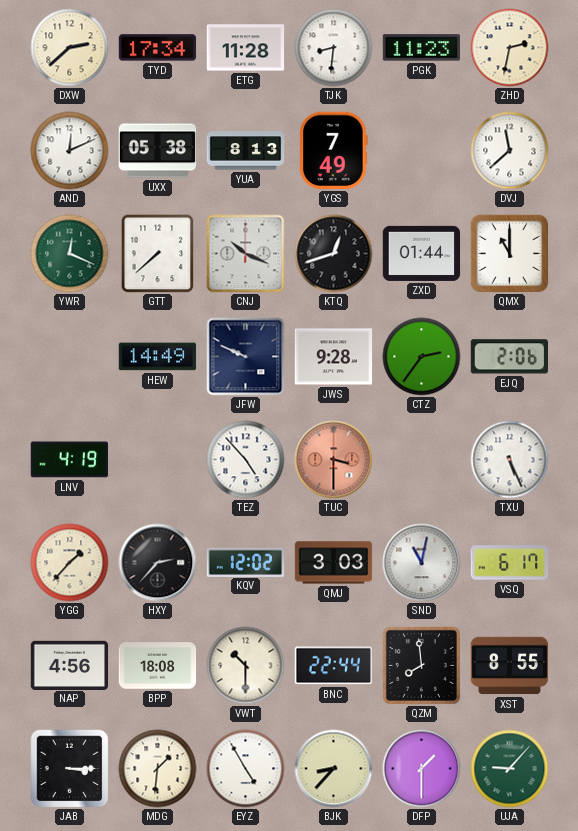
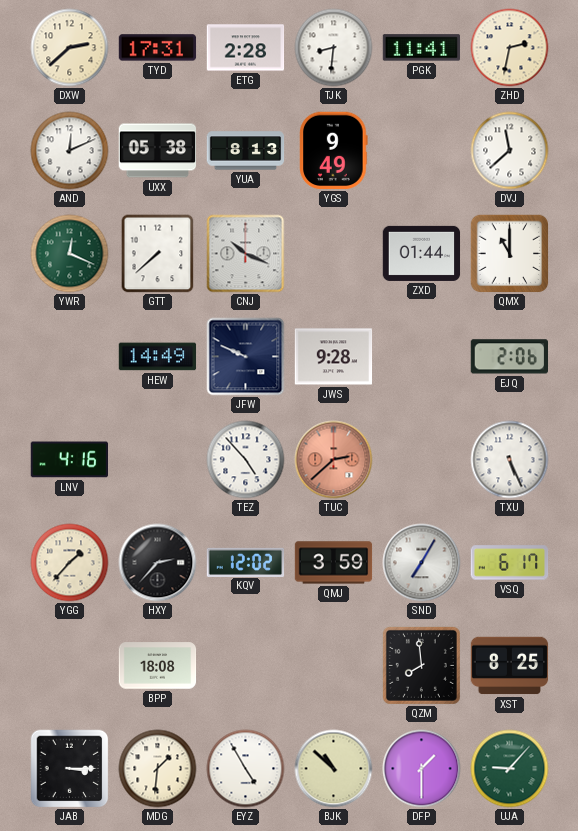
TYD: 17:34 -> 17:31 (158, 48)
ETG: 11:28 -> 2:28 (246, 48)
PGK: 11:23 -> 11:41 (422, 48)
YGS: 7:49 -> 9:49 (334, 151)
KTQ: 12:42 -> none (334, 254)
CTZ: 2:36 -> none (422, 357)
LNV: 4:19 -> 4:16 (69, 460)
TUC: 3:30 -> 2:38 (334, 460)
QMJ: 3:03 -> 3:59 (334, 563)
SND: 11:02 -> 7:05 (422, 563)
NAP: 4:56 -> none (70, 665)
VWT: 10:30 -> none (246, 666)
BNC: 22:44 -> none (333, 666)
XST: 8:55 -> 8:25 (510, 666)
BJK: 8:37 -> 10:52 (334, 769)
